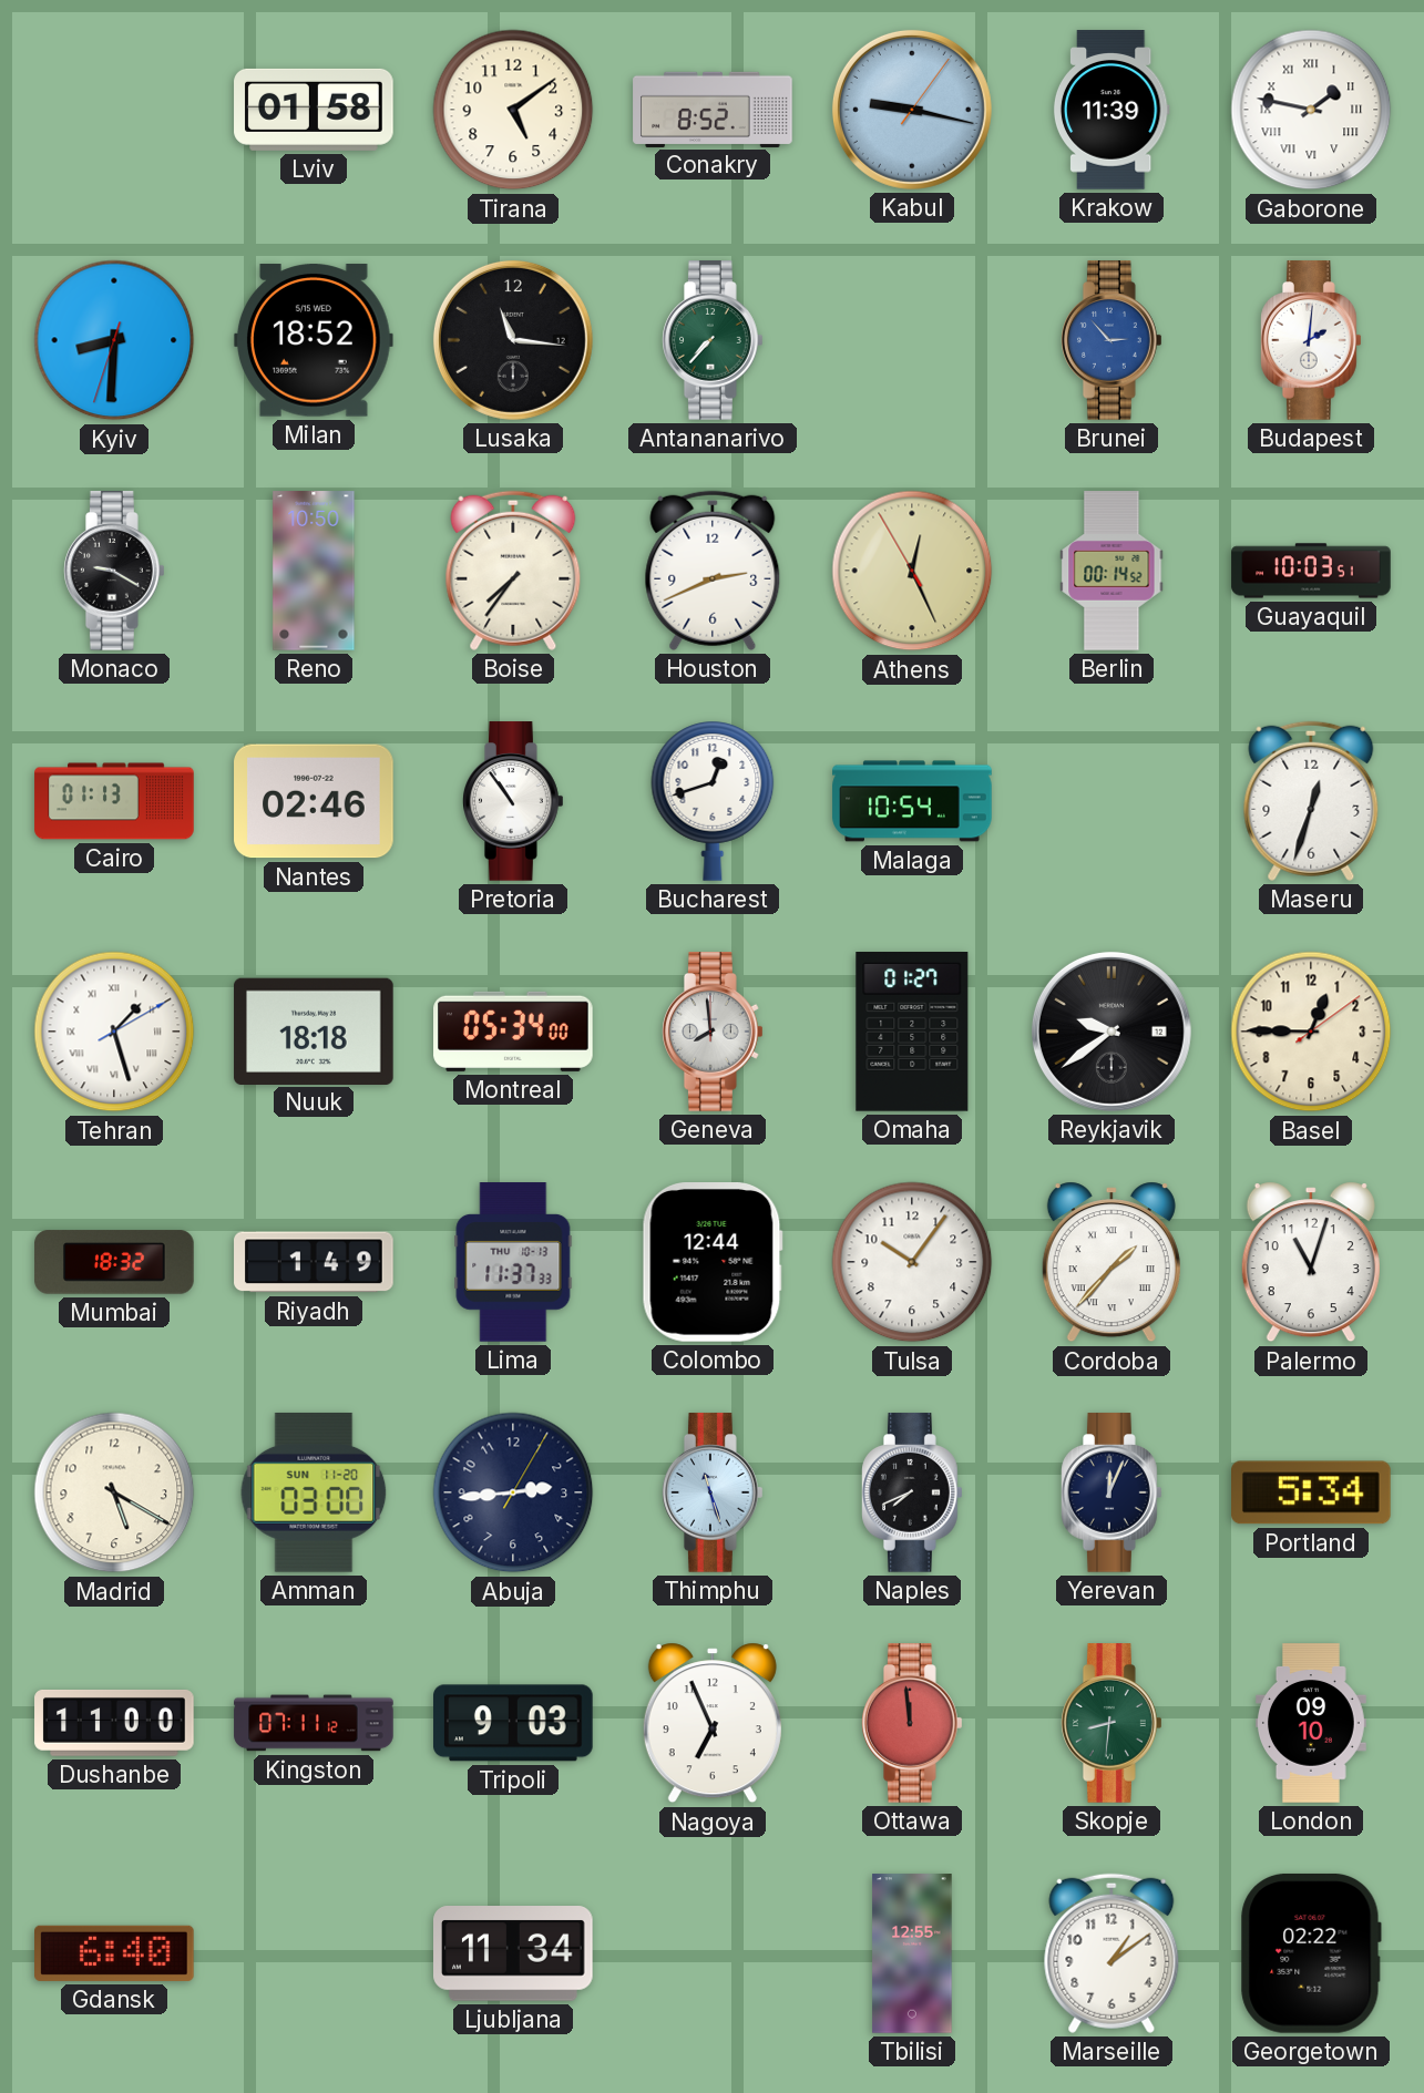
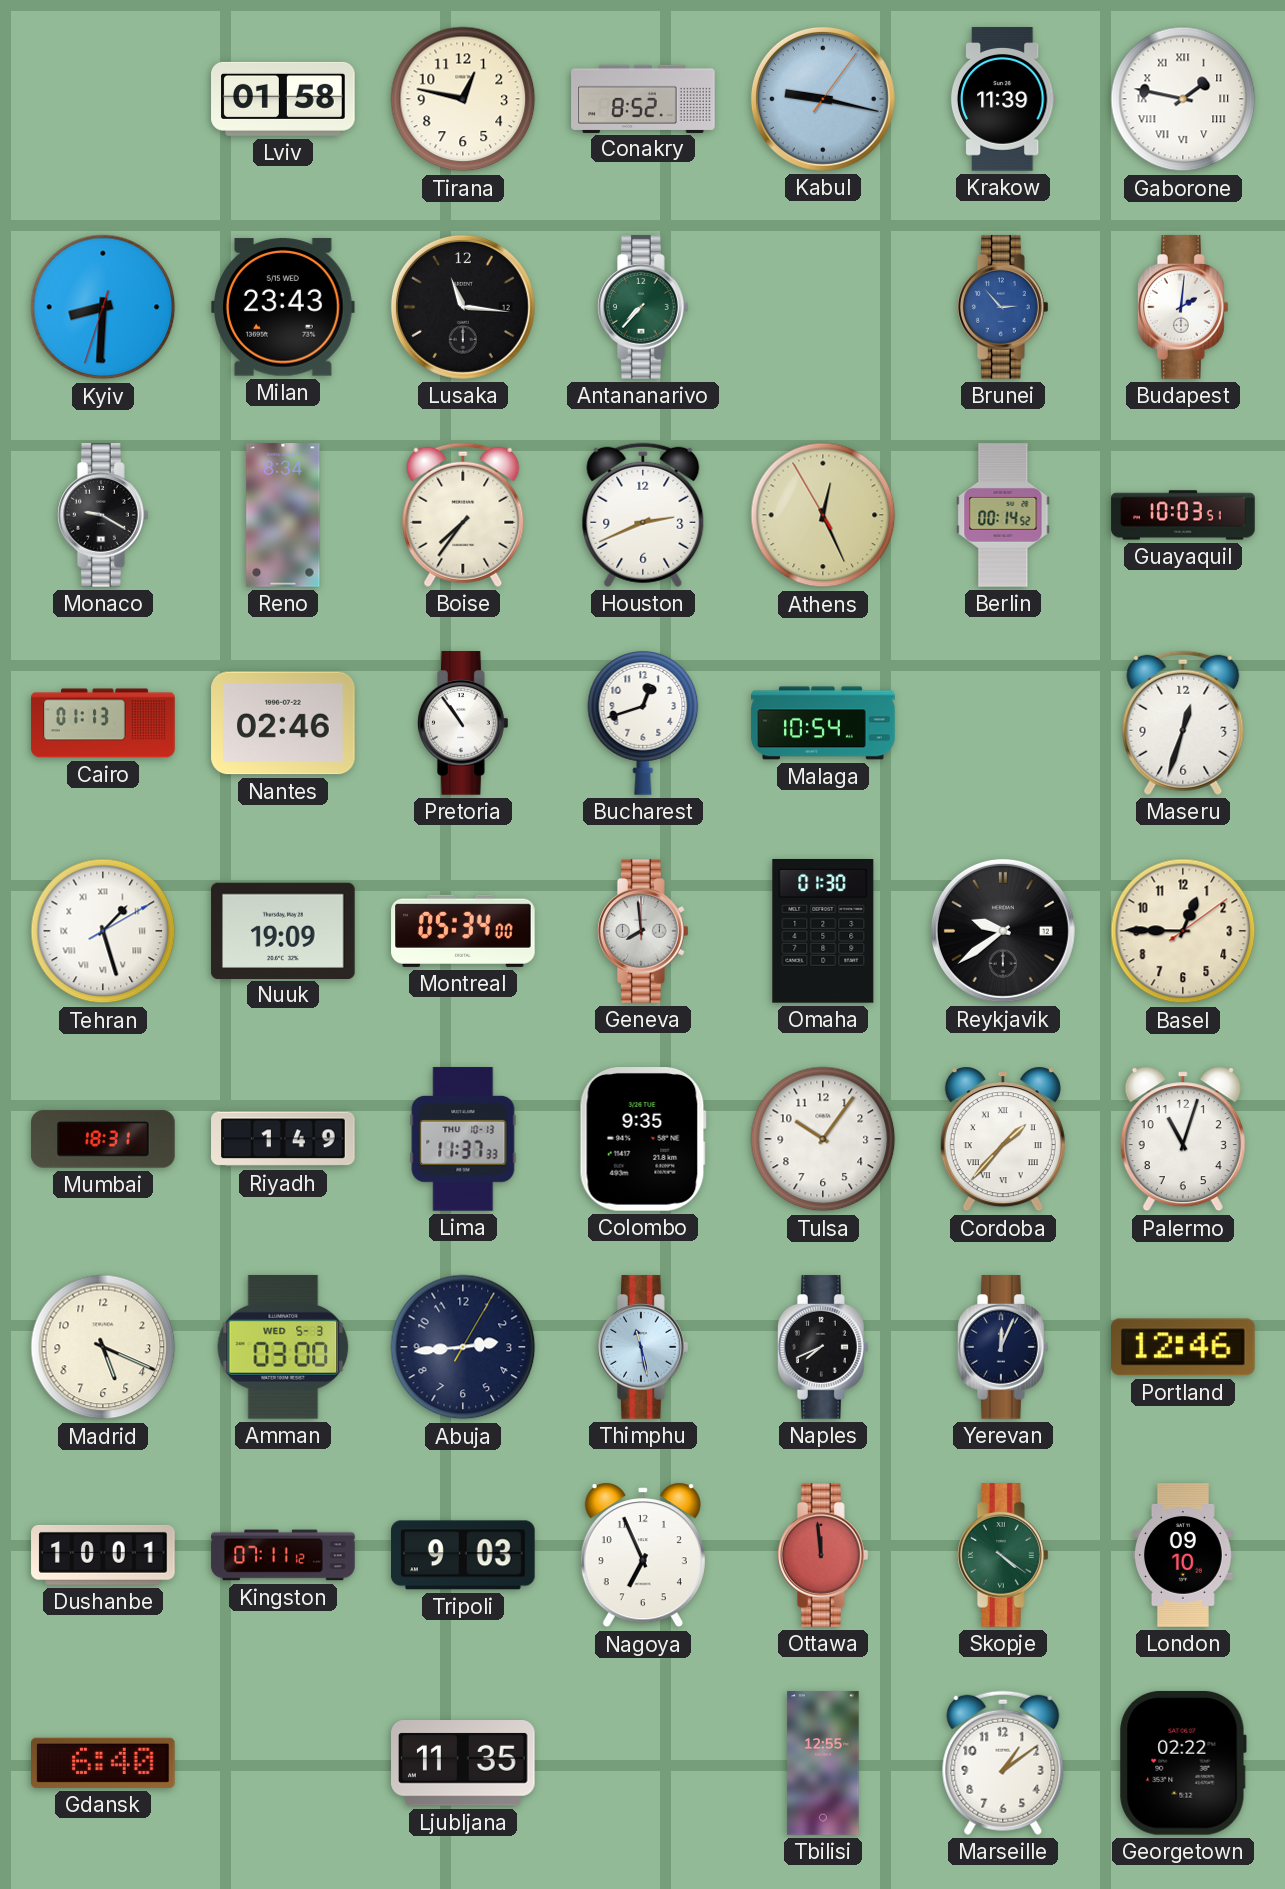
Tirana: 5:09 -> 12:47 (463, 99)
Milan: 18:52 -> 23:43 (283, 307)
Reno: 10:50 -> 8:34 (283, 515)
Nuuk: 18:18 -> 19:09 (283, 930)
Omaha: 01:27 -> 01:30 (823, 932)
Mumbai: 18:32 -> 18:31 (103, 1139)
Colombo: 12:44 -> 9:35 (643, 1140)
Madrid: 5:20 -> 5:19 (103, 1347)
Amman date: SUN 11-20 -> WED 5-3 (283, 1347)
Thimphu: 11:27 -> 11:28 (644, 1347)
Portland: 5:34 -> 12:46 (1184, 1347)
Dushanbe: 11:00 -> 10:01 (103, 1555)
Skopje: 8:31 -> 4:21 (1004, 1555)
Ljubljana: 11:34 -> 11:35 (464, 1764)
